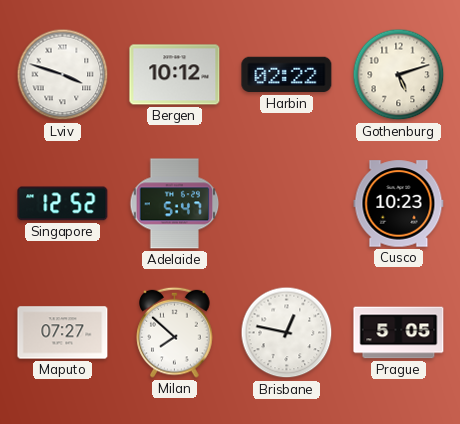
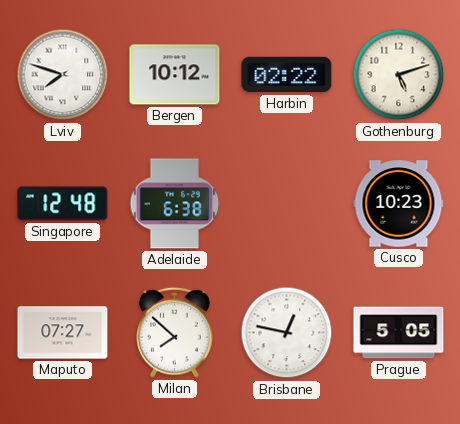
Lviv: 3:48 -> 7:48 (63, 75)
Singapore: 12:52 -> 12:48 (63, 204)
Adelaide: 5:47 -> 6:38 (175, 204)
